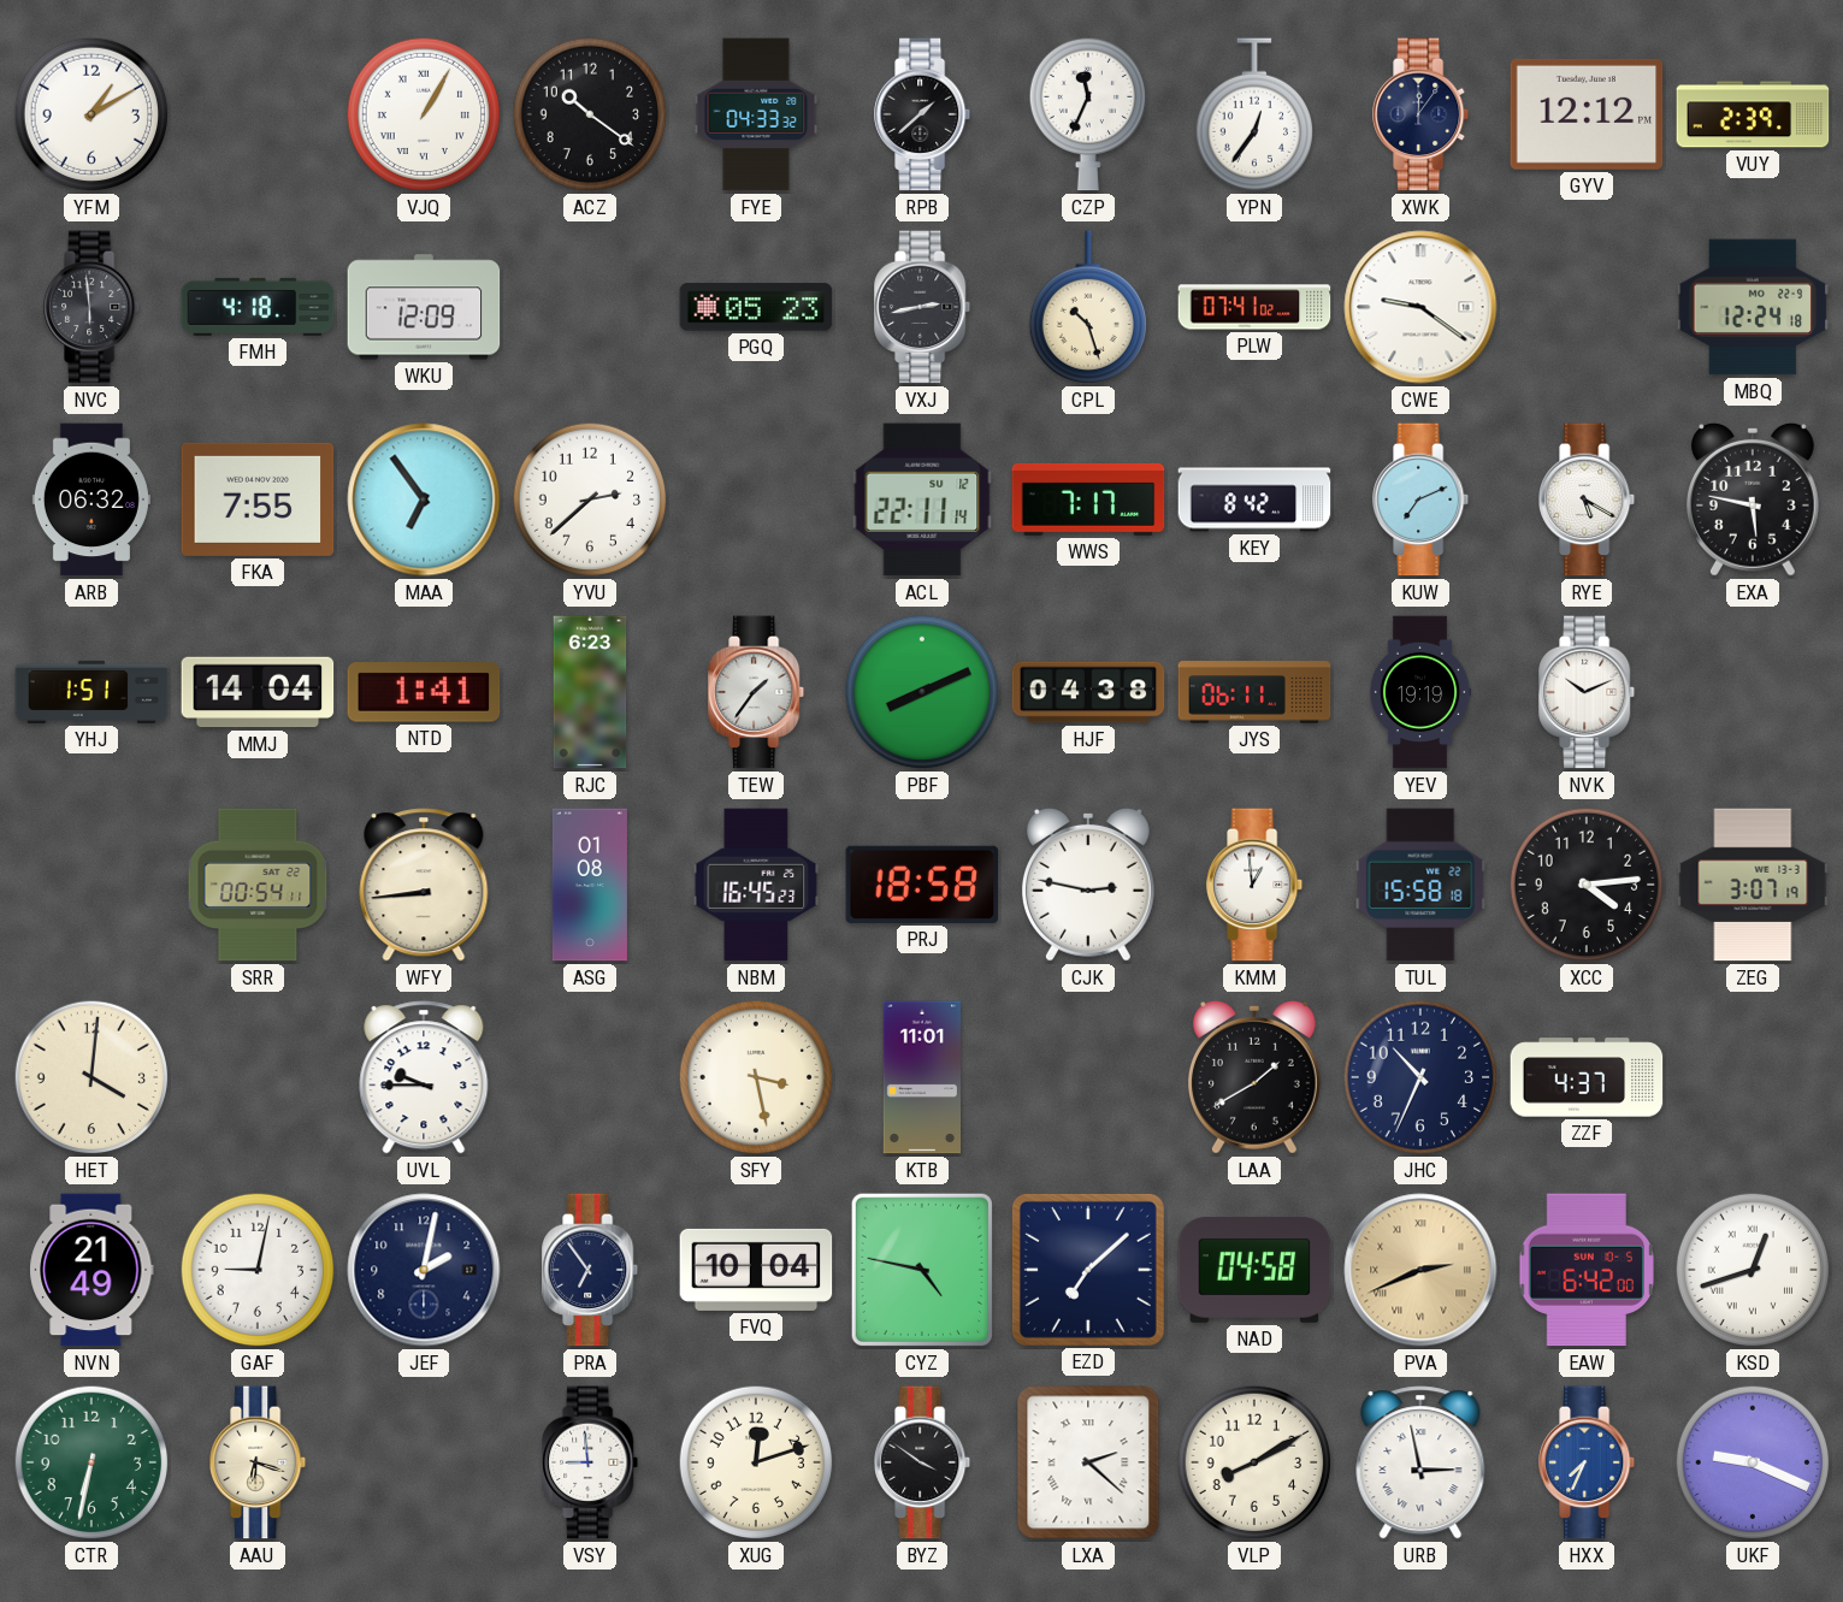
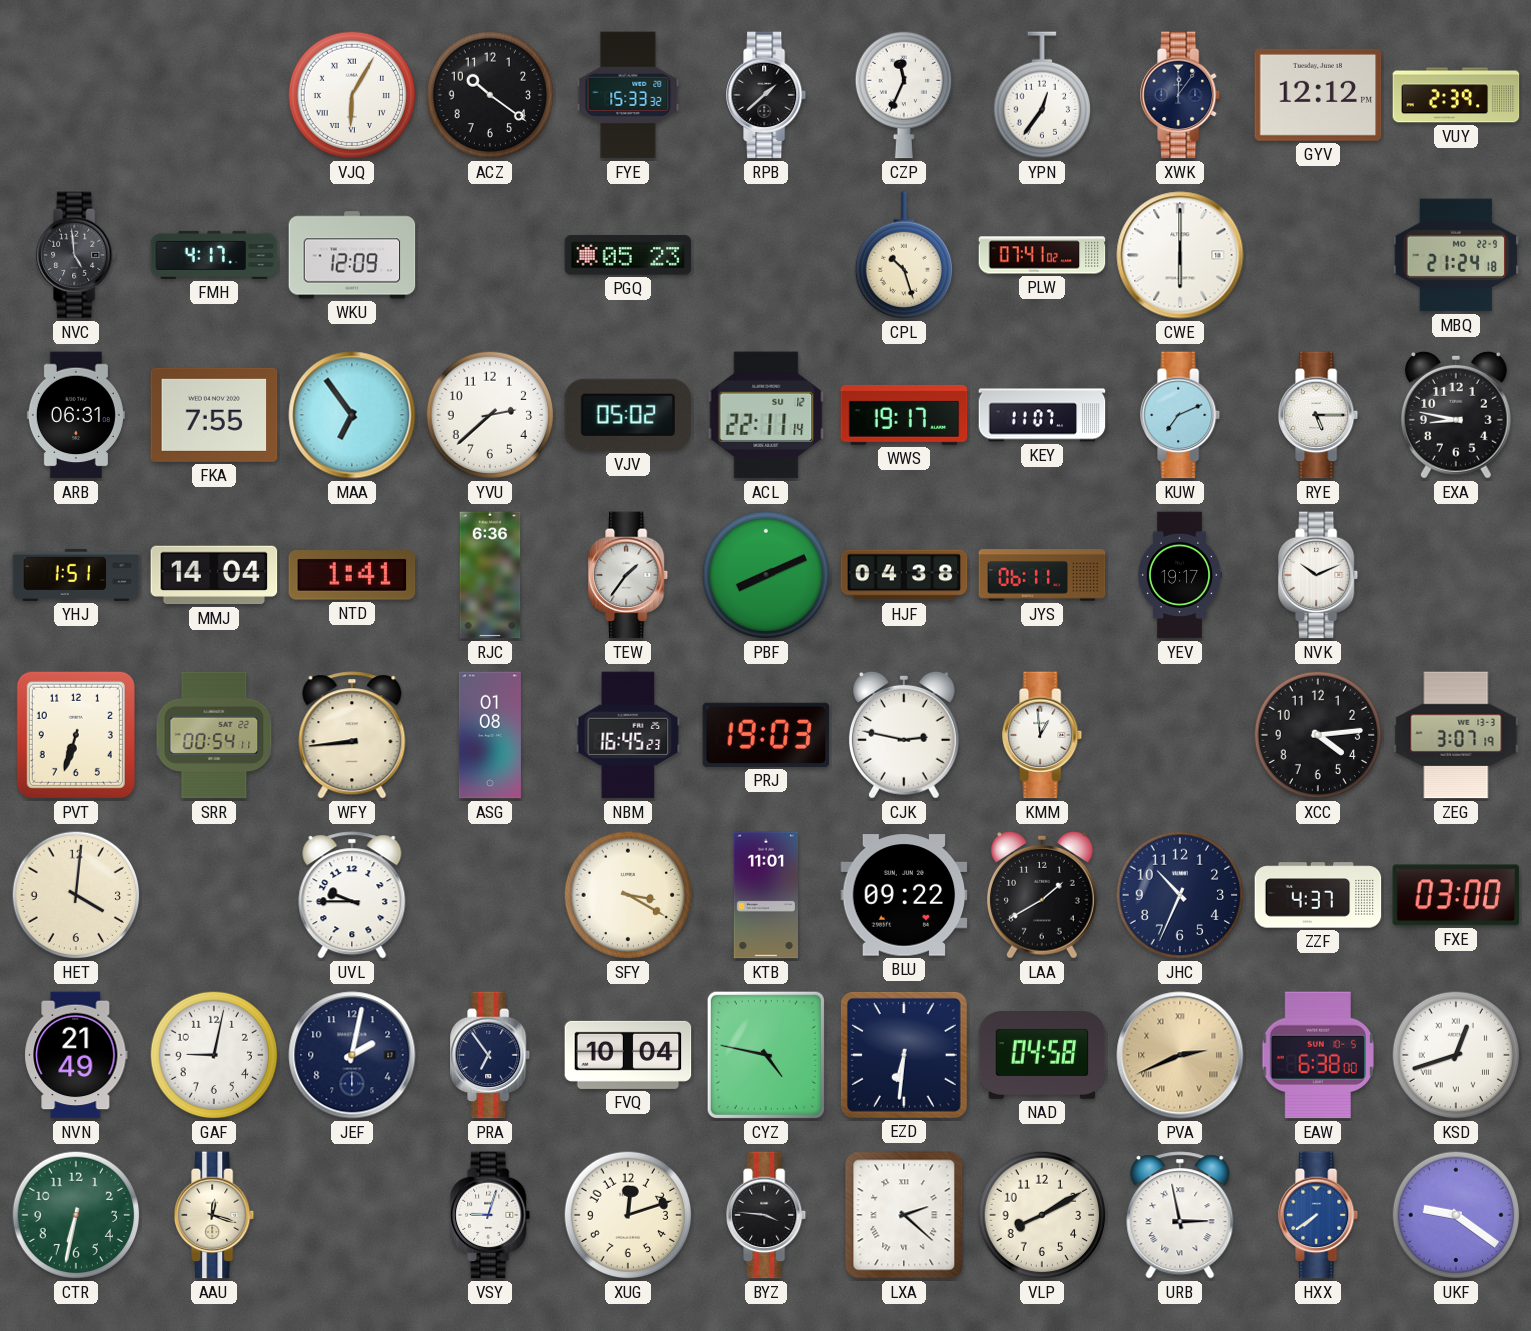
YFM: 1:10 -> none (91, 114)
VJQ: 1:05 -> 6:05 (352, 95)
FYE: 04:33 -> 15:33 (628, 95)
NVC: 5:59 -> 4:59 (77, 255)
FMH: 4:18 -> 4:17 (214, 255)
VXJ: 2:43 -> none (923, 307)
CWE: 9:21 -> 6:00 (1180, 255)
MBQ: 12:24 -> 21:24 (1456, 255)
ARB: 06:32 -> 06:31 (76, 415)
VJV: none -> 05:02 (628, 415)
WWS: 7:17 -> 19:17 (904, 415)
KEY: 8:42 -> 11:07 (1042, 415)
RYE: 5:20 -> 5:15 (1319, 415)
EXA: 5:47 -> 8:47 (1456, 415)
RJC: 6:23 -> 6:36 (490, 575)
YEV: 19:19 -> 19:17 (1180, 575)
PVT: none -> 6:33 (76, 735)
PRJ: 18:58 -> 19:03 (766, 735)
TUL: 15:58 -> none (1420, 885)
SFY: 3:28 -> 3:20 (628, 895)
BLU: none -> 09:22 (904, 895)
FXE: none -> 03:00 (1456, 895)
EZD: 7:08 -> 6:31 (904, 1055)
EAW: 6:42 -> 6:38 (1318, 1055)
AAU: 6:18 -> 12:18 (215, 1215)
VSY: 8:59 -> 9:03 (491, 1215)
BYZ: 3:51 -> 3:46 (767, 1215)
HXX: 7:34 -> 7:39 (1319, 1215)
UKF: 9:19 -> 9:21 (1456, 1215)
